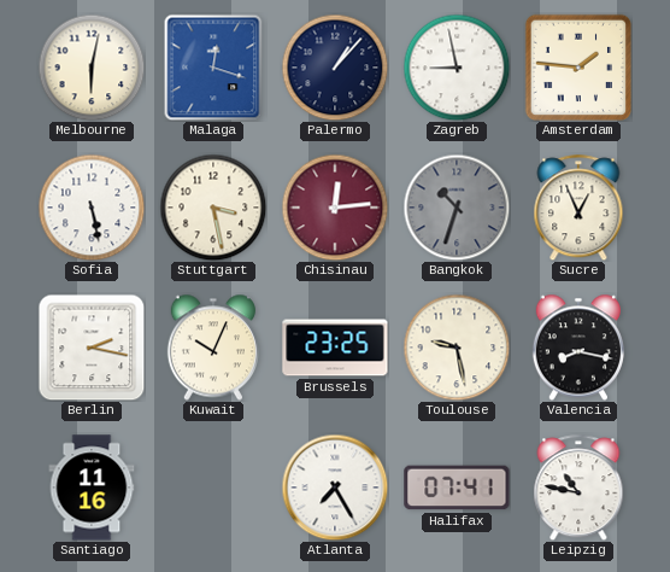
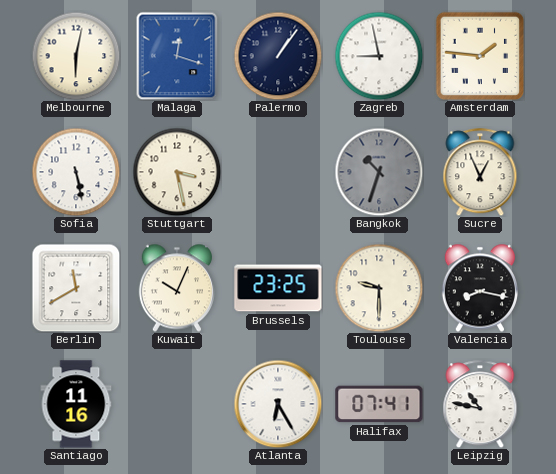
Palermo: 1:07 -> 1:06 (278, 56)
Chisinau: 12:14 -> none (335, 208)
Berlin: 2:17 -> 11:40 (76, 288)
Toulouse: 9:28 -> 9:30 (379, 288)
Atlanta: 7:25 -> 6:25 (278, 404)
